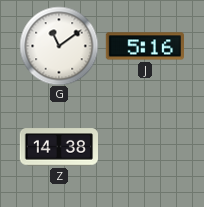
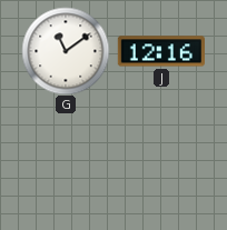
J: 5:16 -> 12:16 (160, 51)
Z: 14:38 -> none (58, 147)
